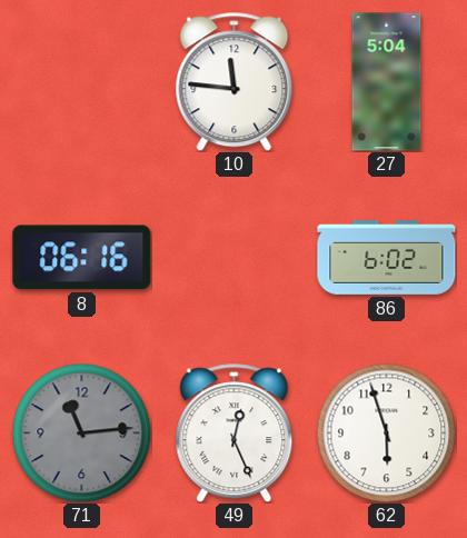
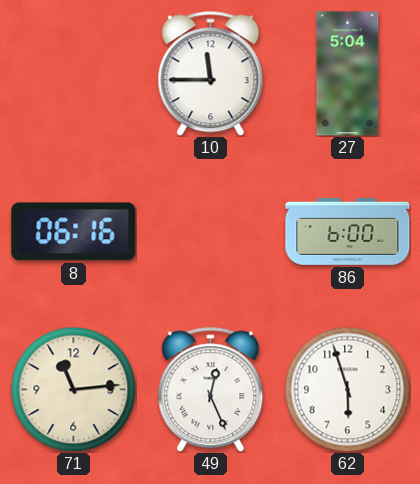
10: 11:46 -> 11:45 (211, 74)
86: 6:02 -> 6:00 (348, 232)
71 dial: grey -> cream (73, 389)
